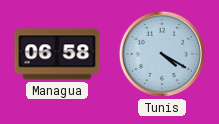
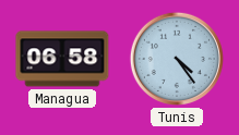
Tunis: 4:20 -> 4:24 (177, 59)
